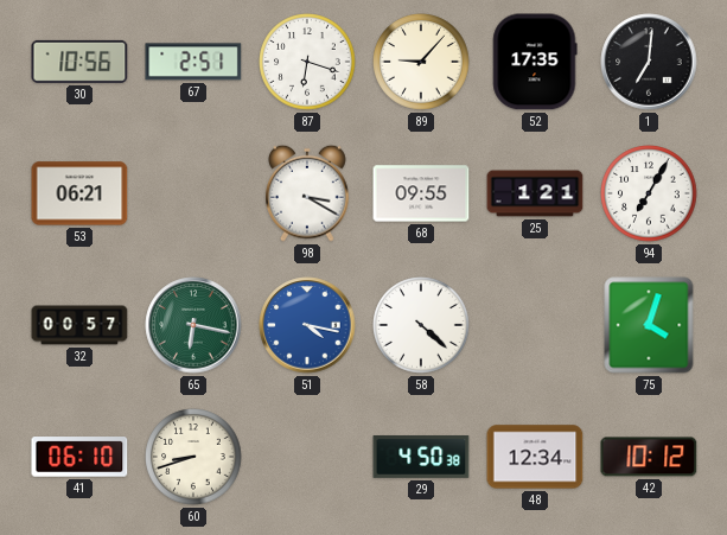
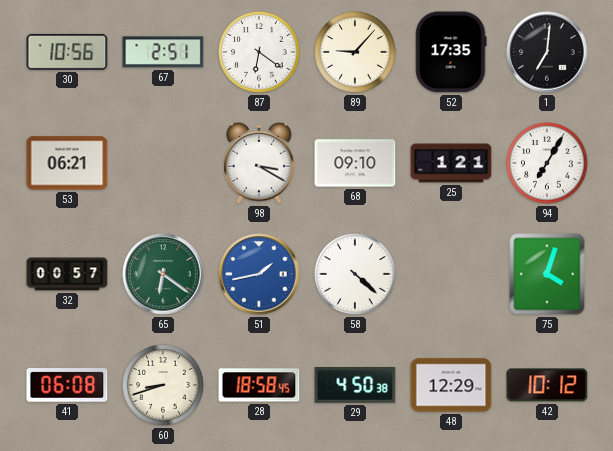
87: 6:18 -> 6:21 (259, 52)
68: 09:55 -> 09:10 (355, 163)
65: 6:17 -> 6:21 (163, 274)
51: 4:17 -> 1:43 (259, 274)
41: 06:10 -> 06:08 (67, 385)
28: none -> 18:58 (259, 385)
48: 12:34 -> 12:29 (451, 385)
